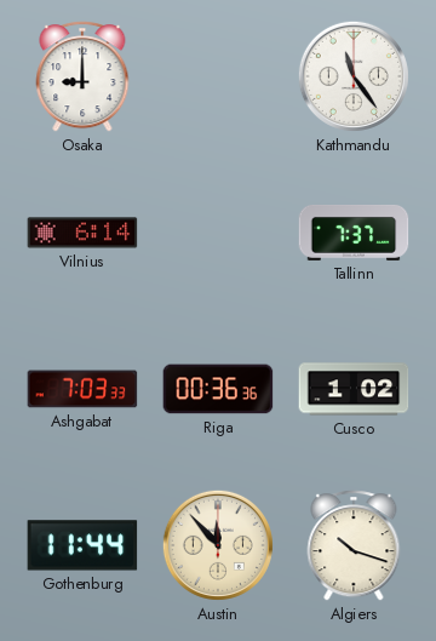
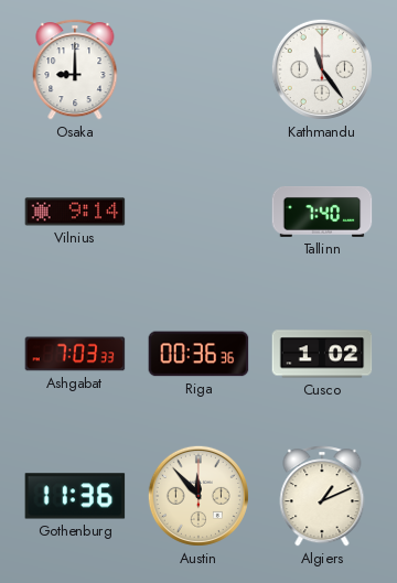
Vilnius: 6:14 -> 9:14 (75, 212)
Tallinn: 7:37 -> 7:40 (322, 213)
Gothenburg: 11:44 -> 11:36 (75, 496)
Algiers: 10:18 -> 1:11 (322, 496)
